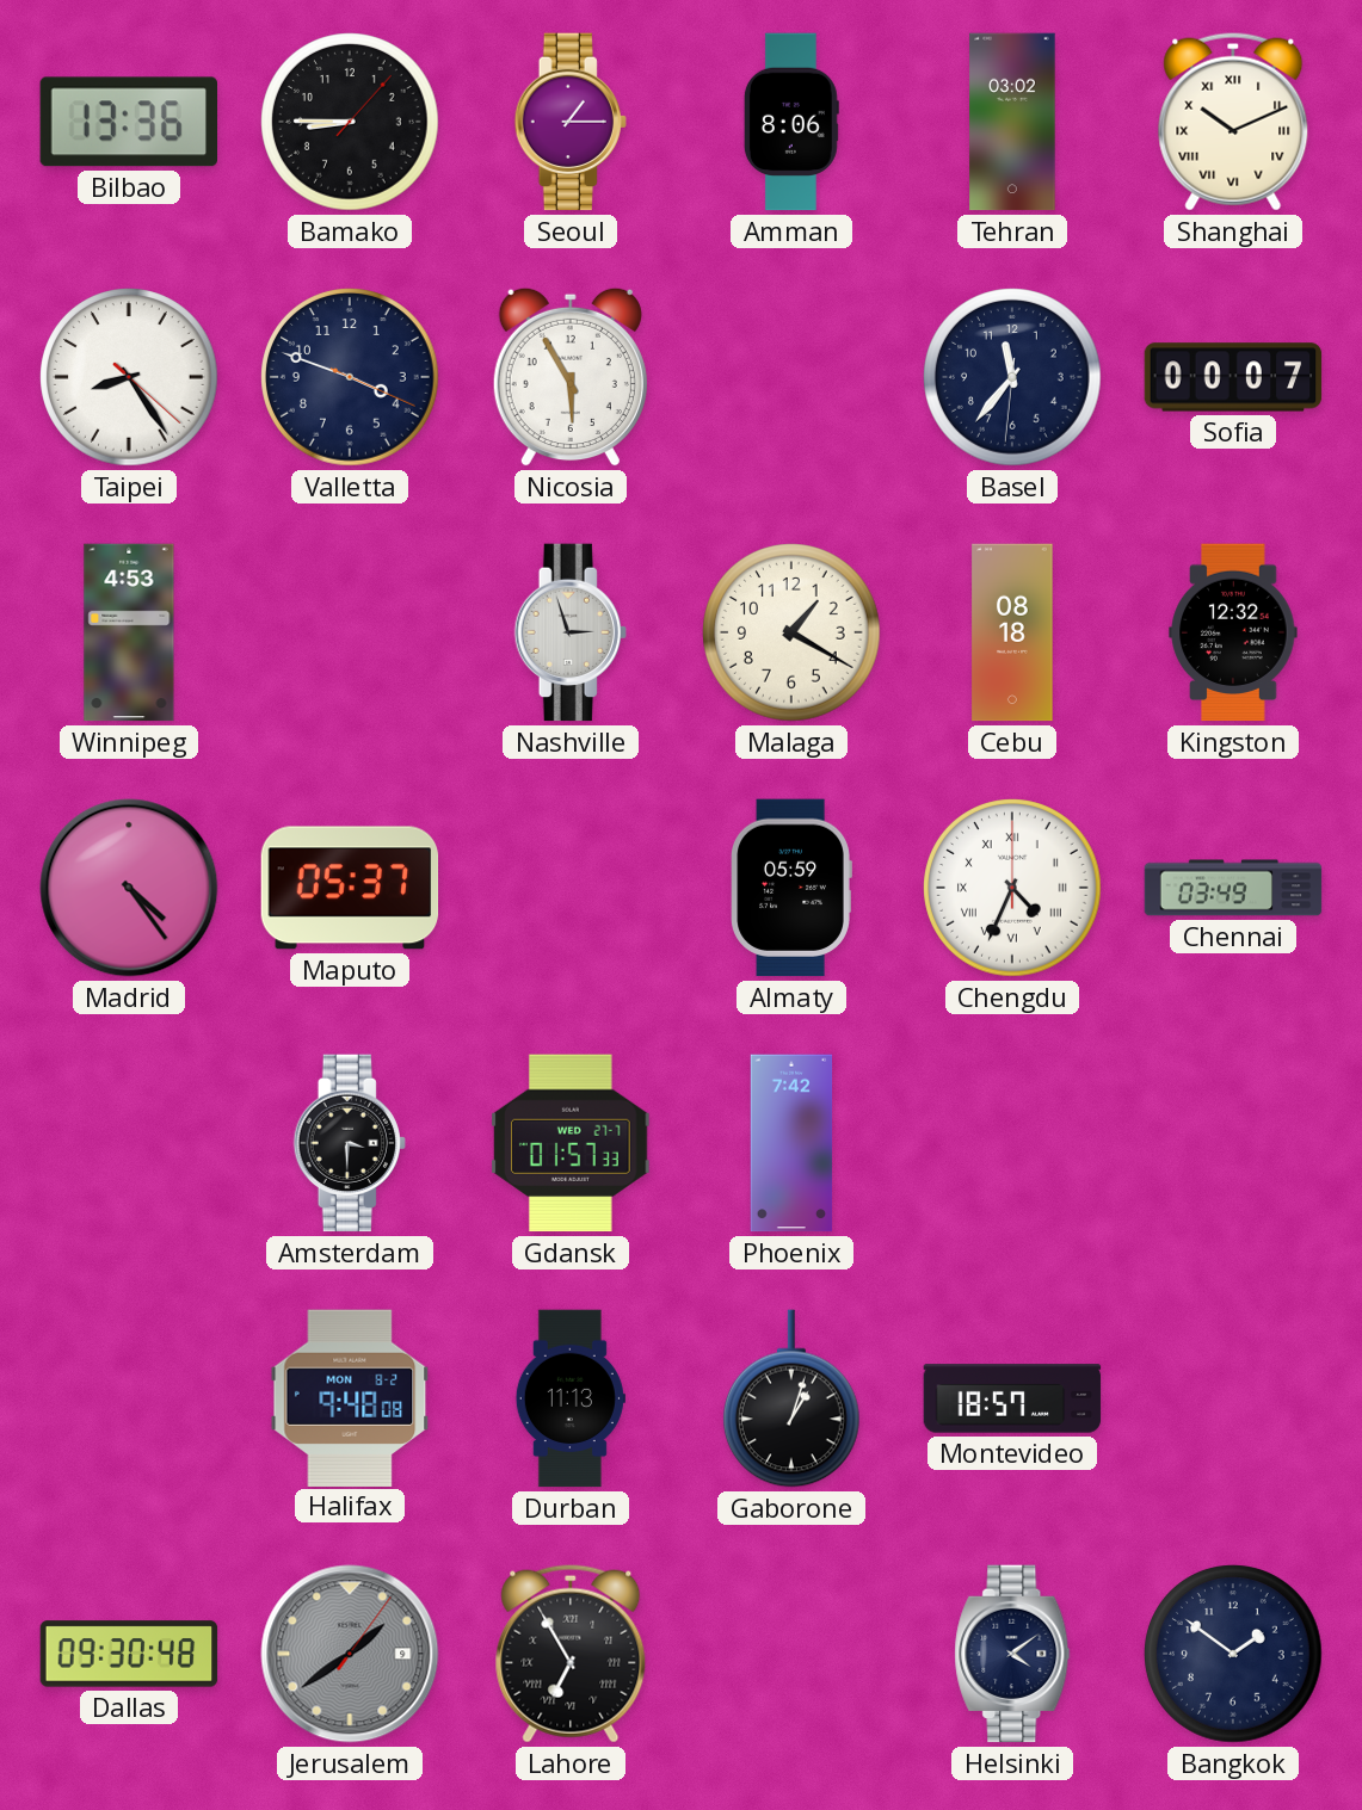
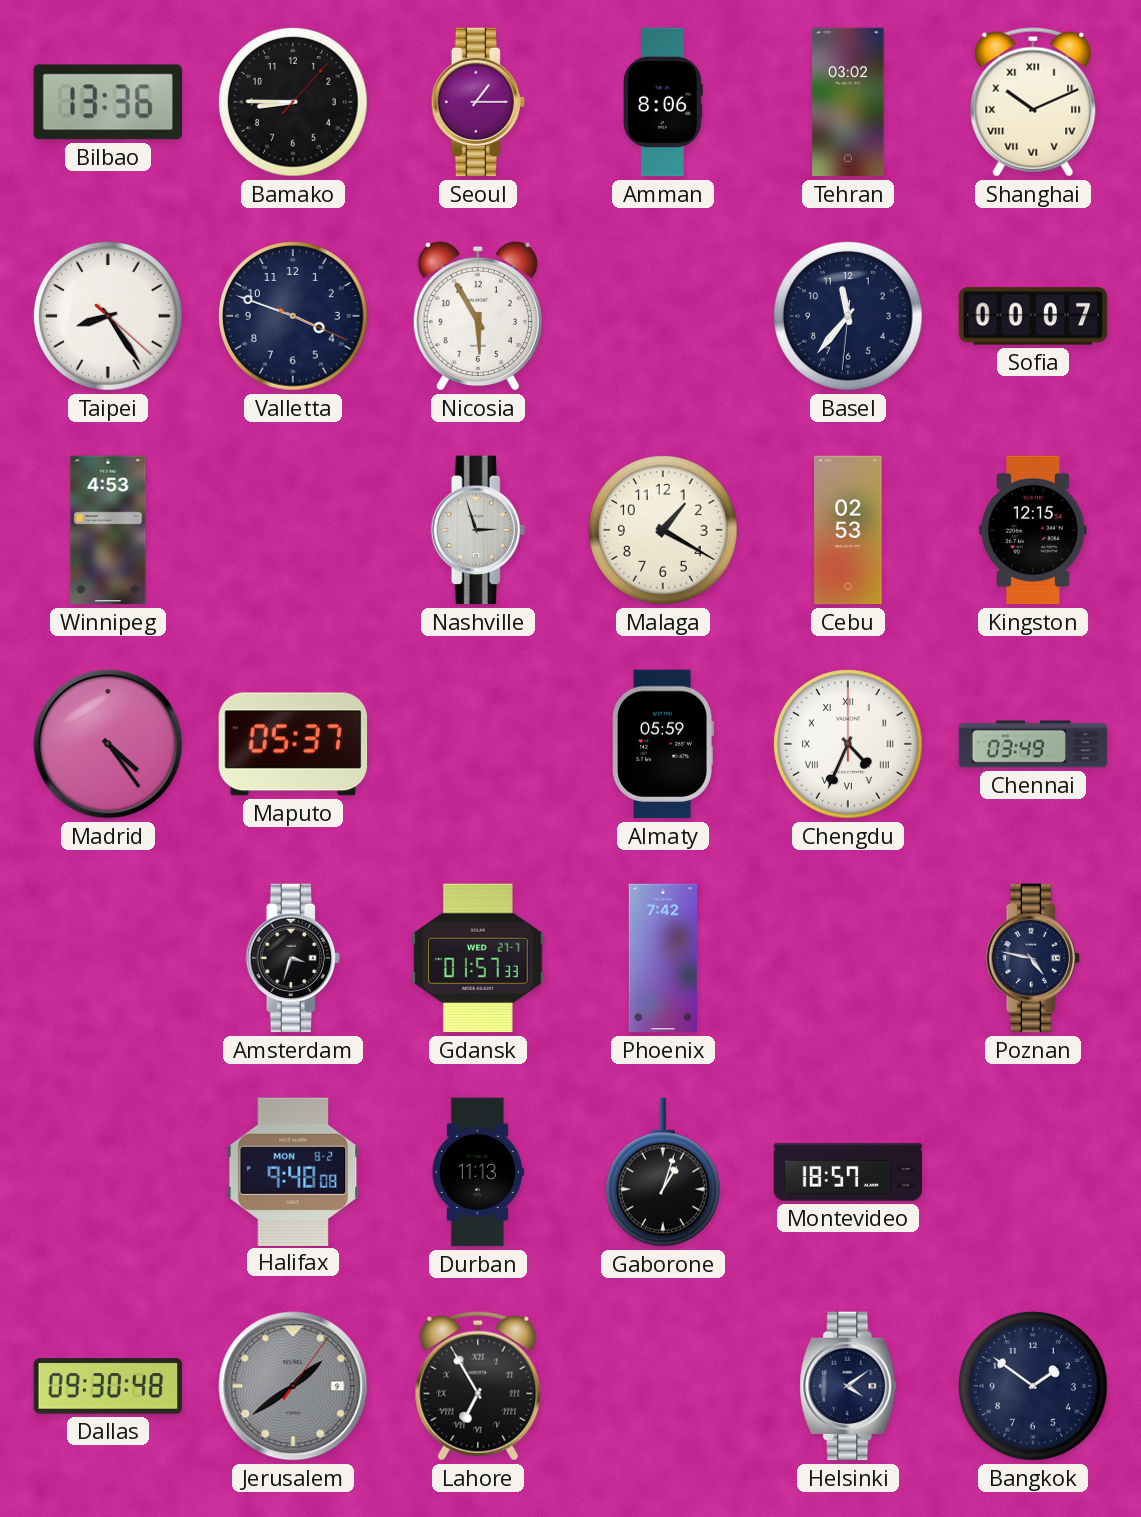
Cebu: 08:18 -> 02:53 (848, 530)
Kingston: 12:32 -> 12:15 (1033, 530)
Amsterdam: 3:30 -> 3:33 (293, 958)
Poznan: none -> 4:47 (1033, 958)
